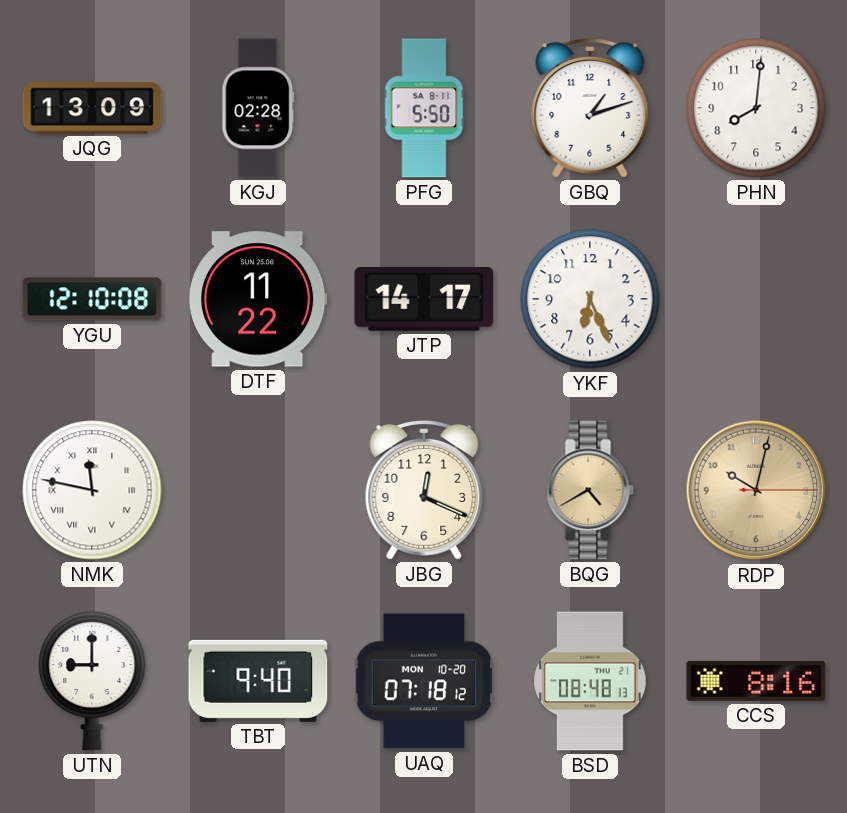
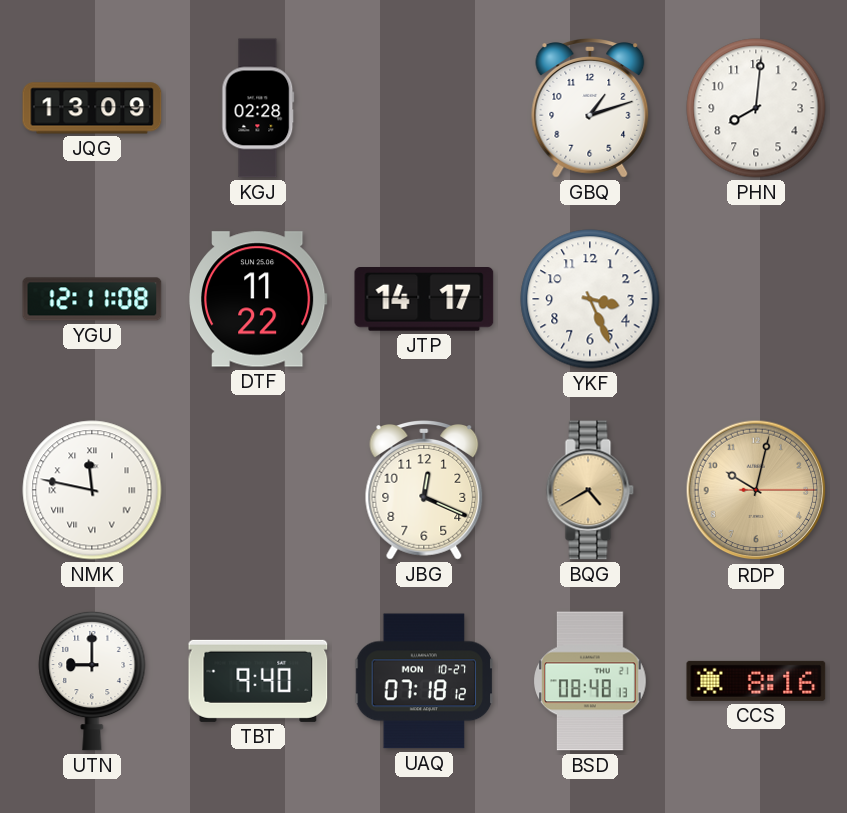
PFG: 5:50 -> none (424, 108)
YGU: 12:10 -> 12:11 (92, 299)
YKF: 6:26 -> 3:26 (590, 299)
UAQ date: MON 10-20 -> MON 10-27 (424, 681)
